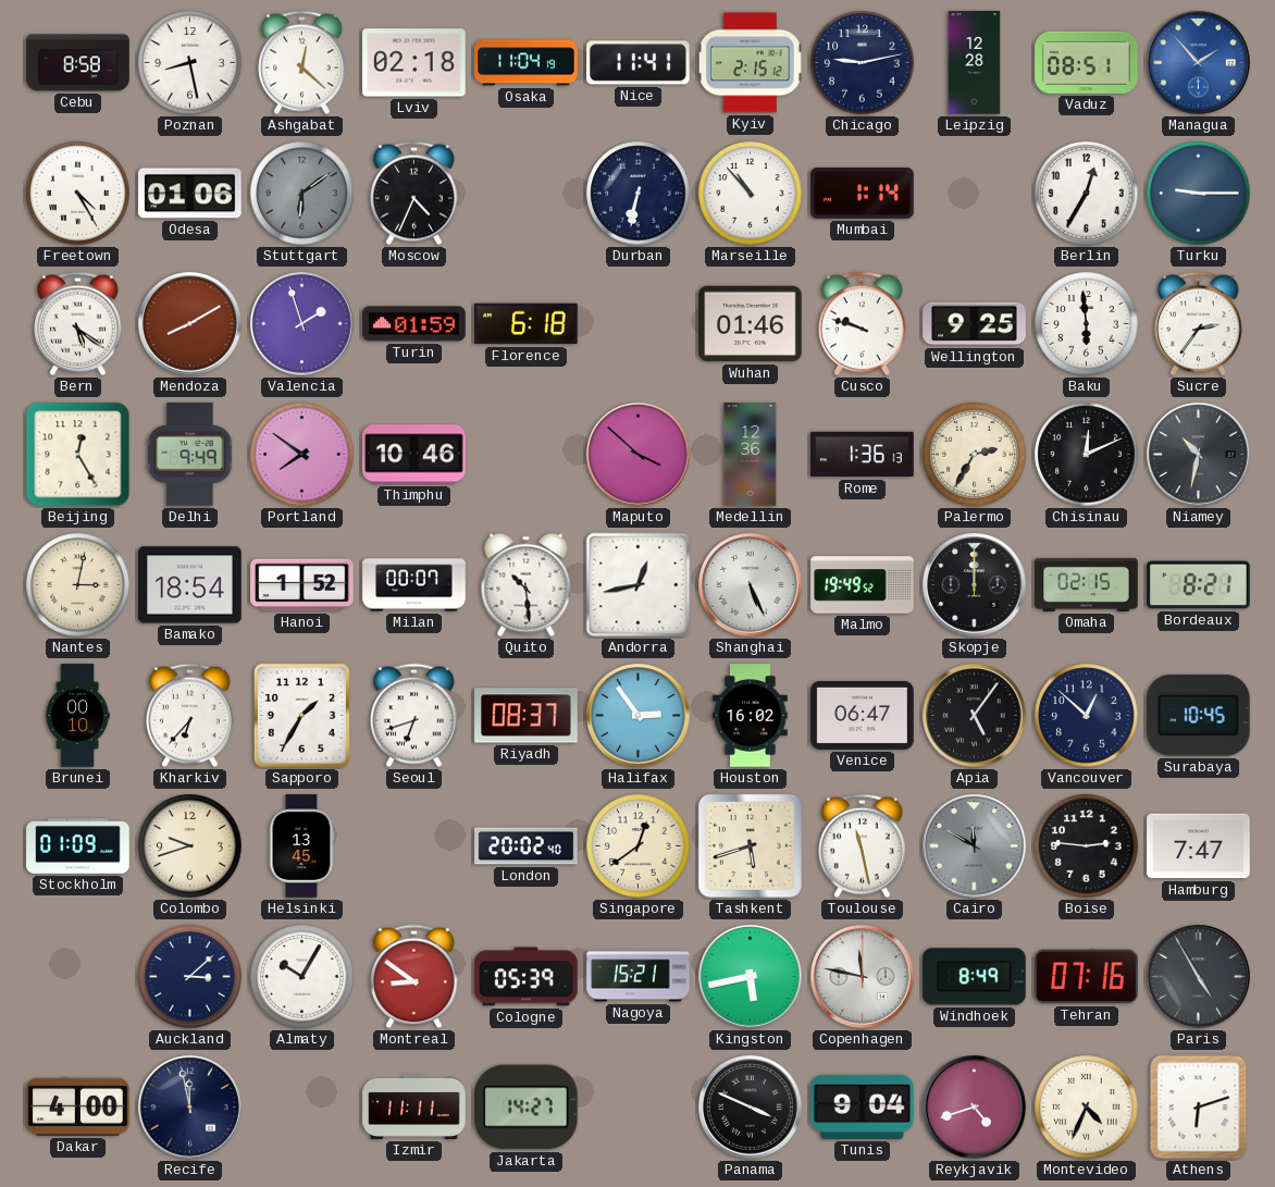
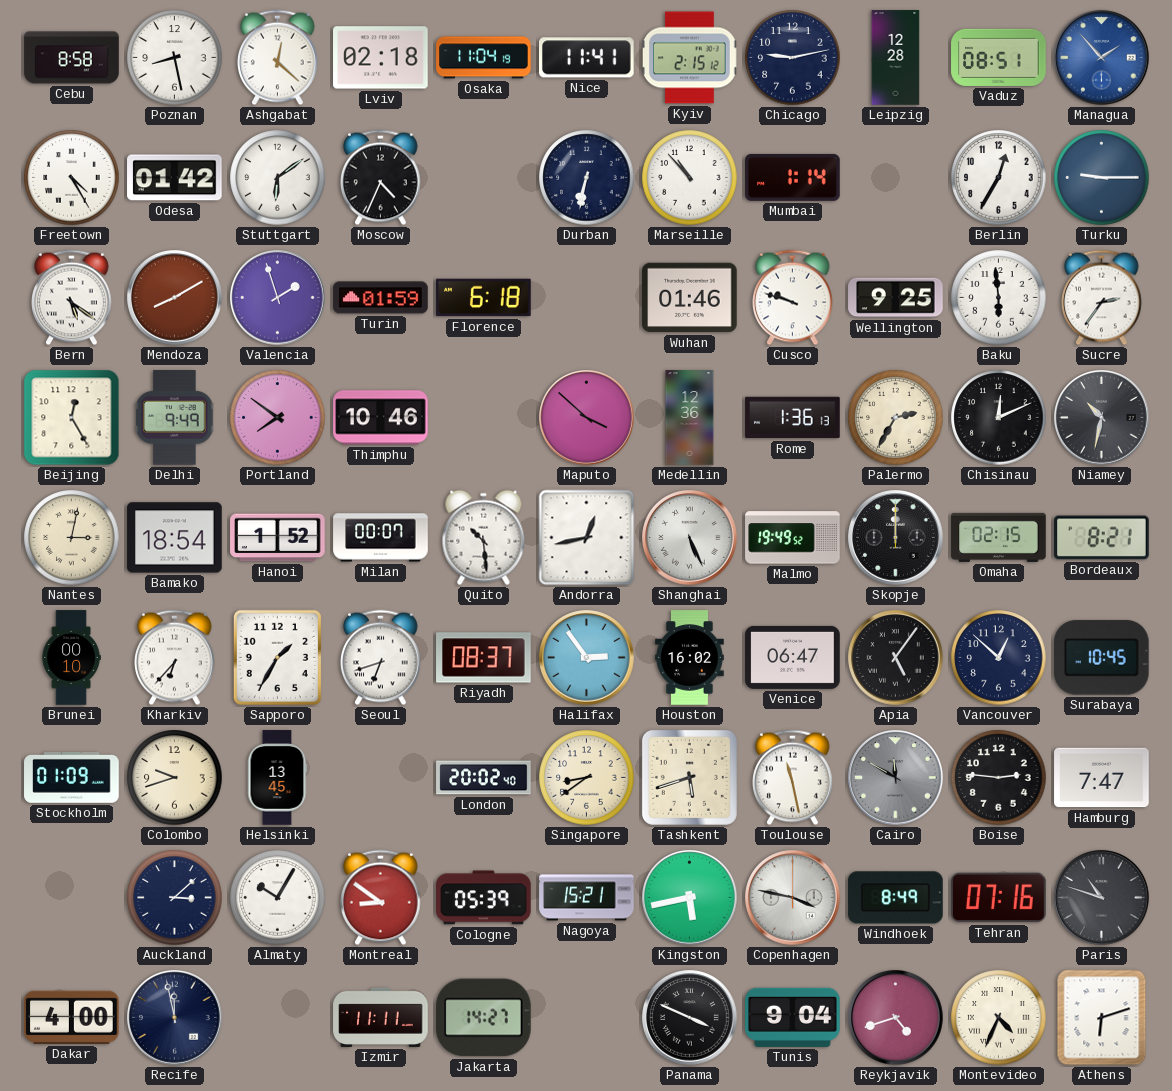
Odesa: 01:06 -> 01:42 (175, 178)
Stuttgart dial: grey -> white (278, 178)
Singapore: 12:39 -> 8:39 (587, 778)
Copenhagen: 11:47 -> 3:47 (793, 898)
Paris: 4:55 -> 10:48 (1102, 898)
